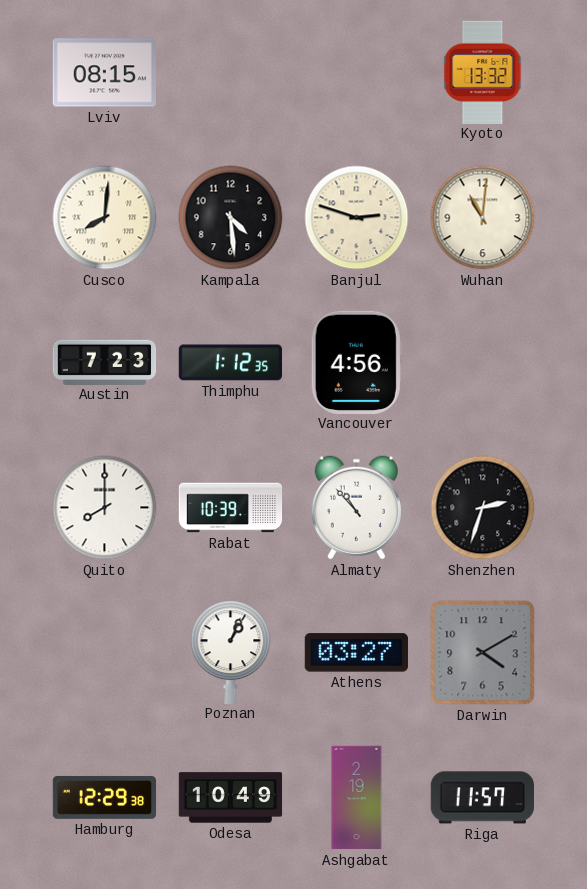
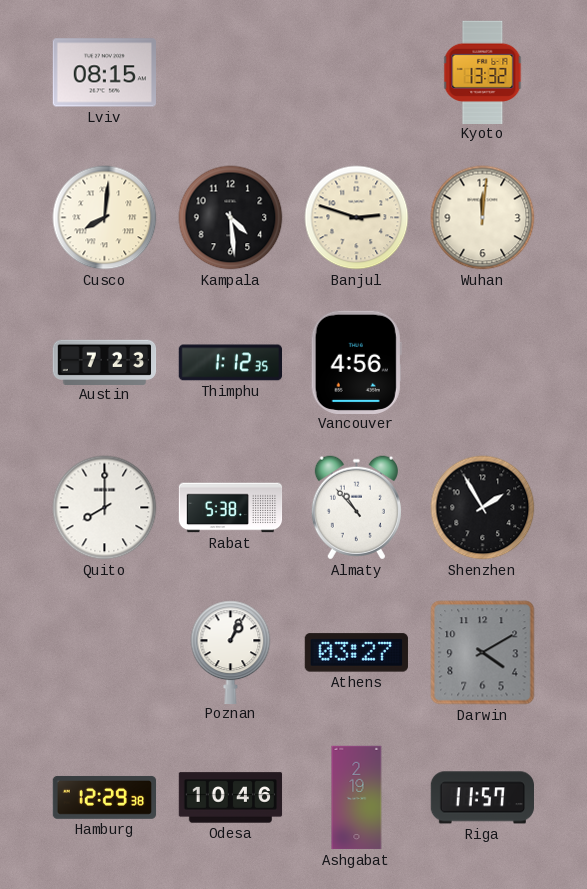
Wuhan: 11:01 -> 12:01 (483, 218)
Rabat: 10:39 -> 5:38 (231, 508)
Shenzhen: 2:33 -> 1:55 (483, 508)
Odesa: 10:49 -> 10:46 (231, 798)
